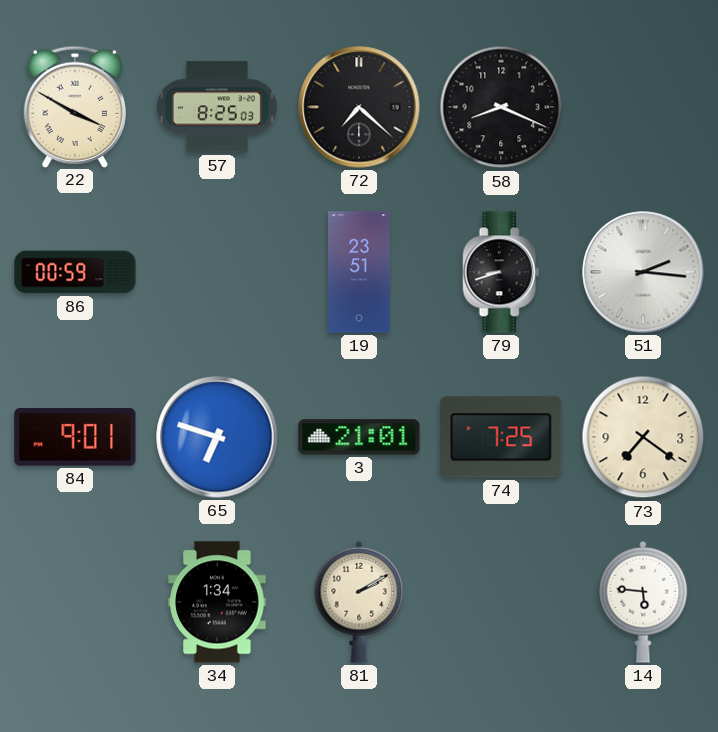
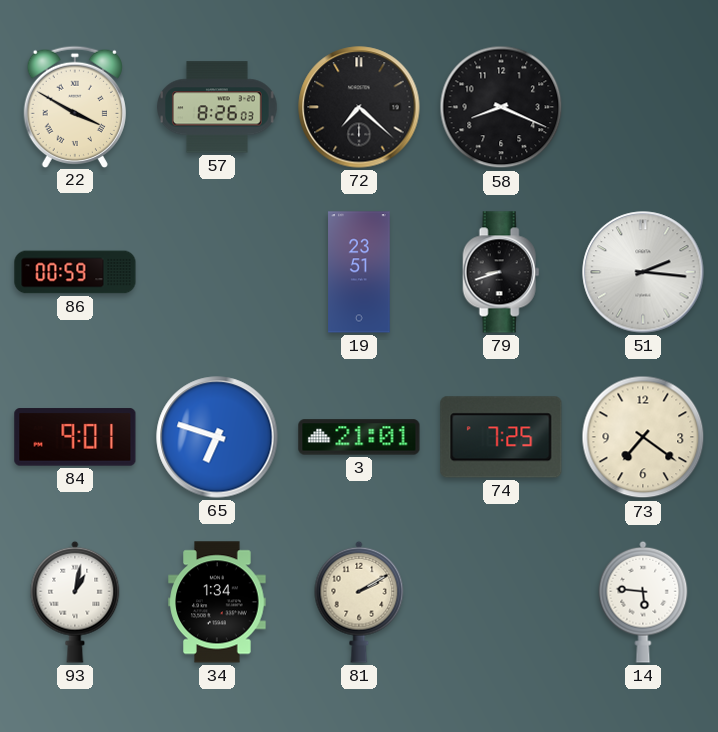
57: 8:25 -> 8:26 (218, 107)
93: none -> 1:02 (75, 602)
